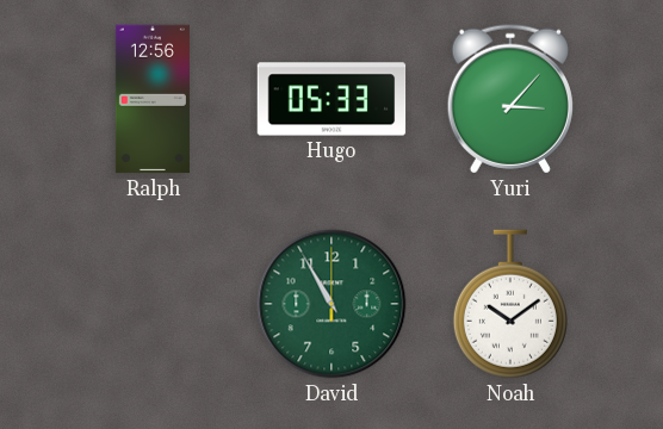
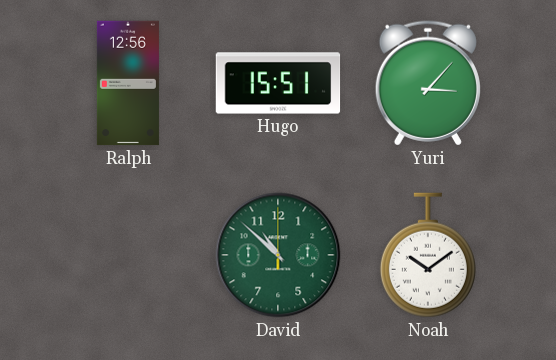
Hugo: 05:33 -> 15:51 (278, 83)
David: 10:55 -> 10:52 (278, 255)
